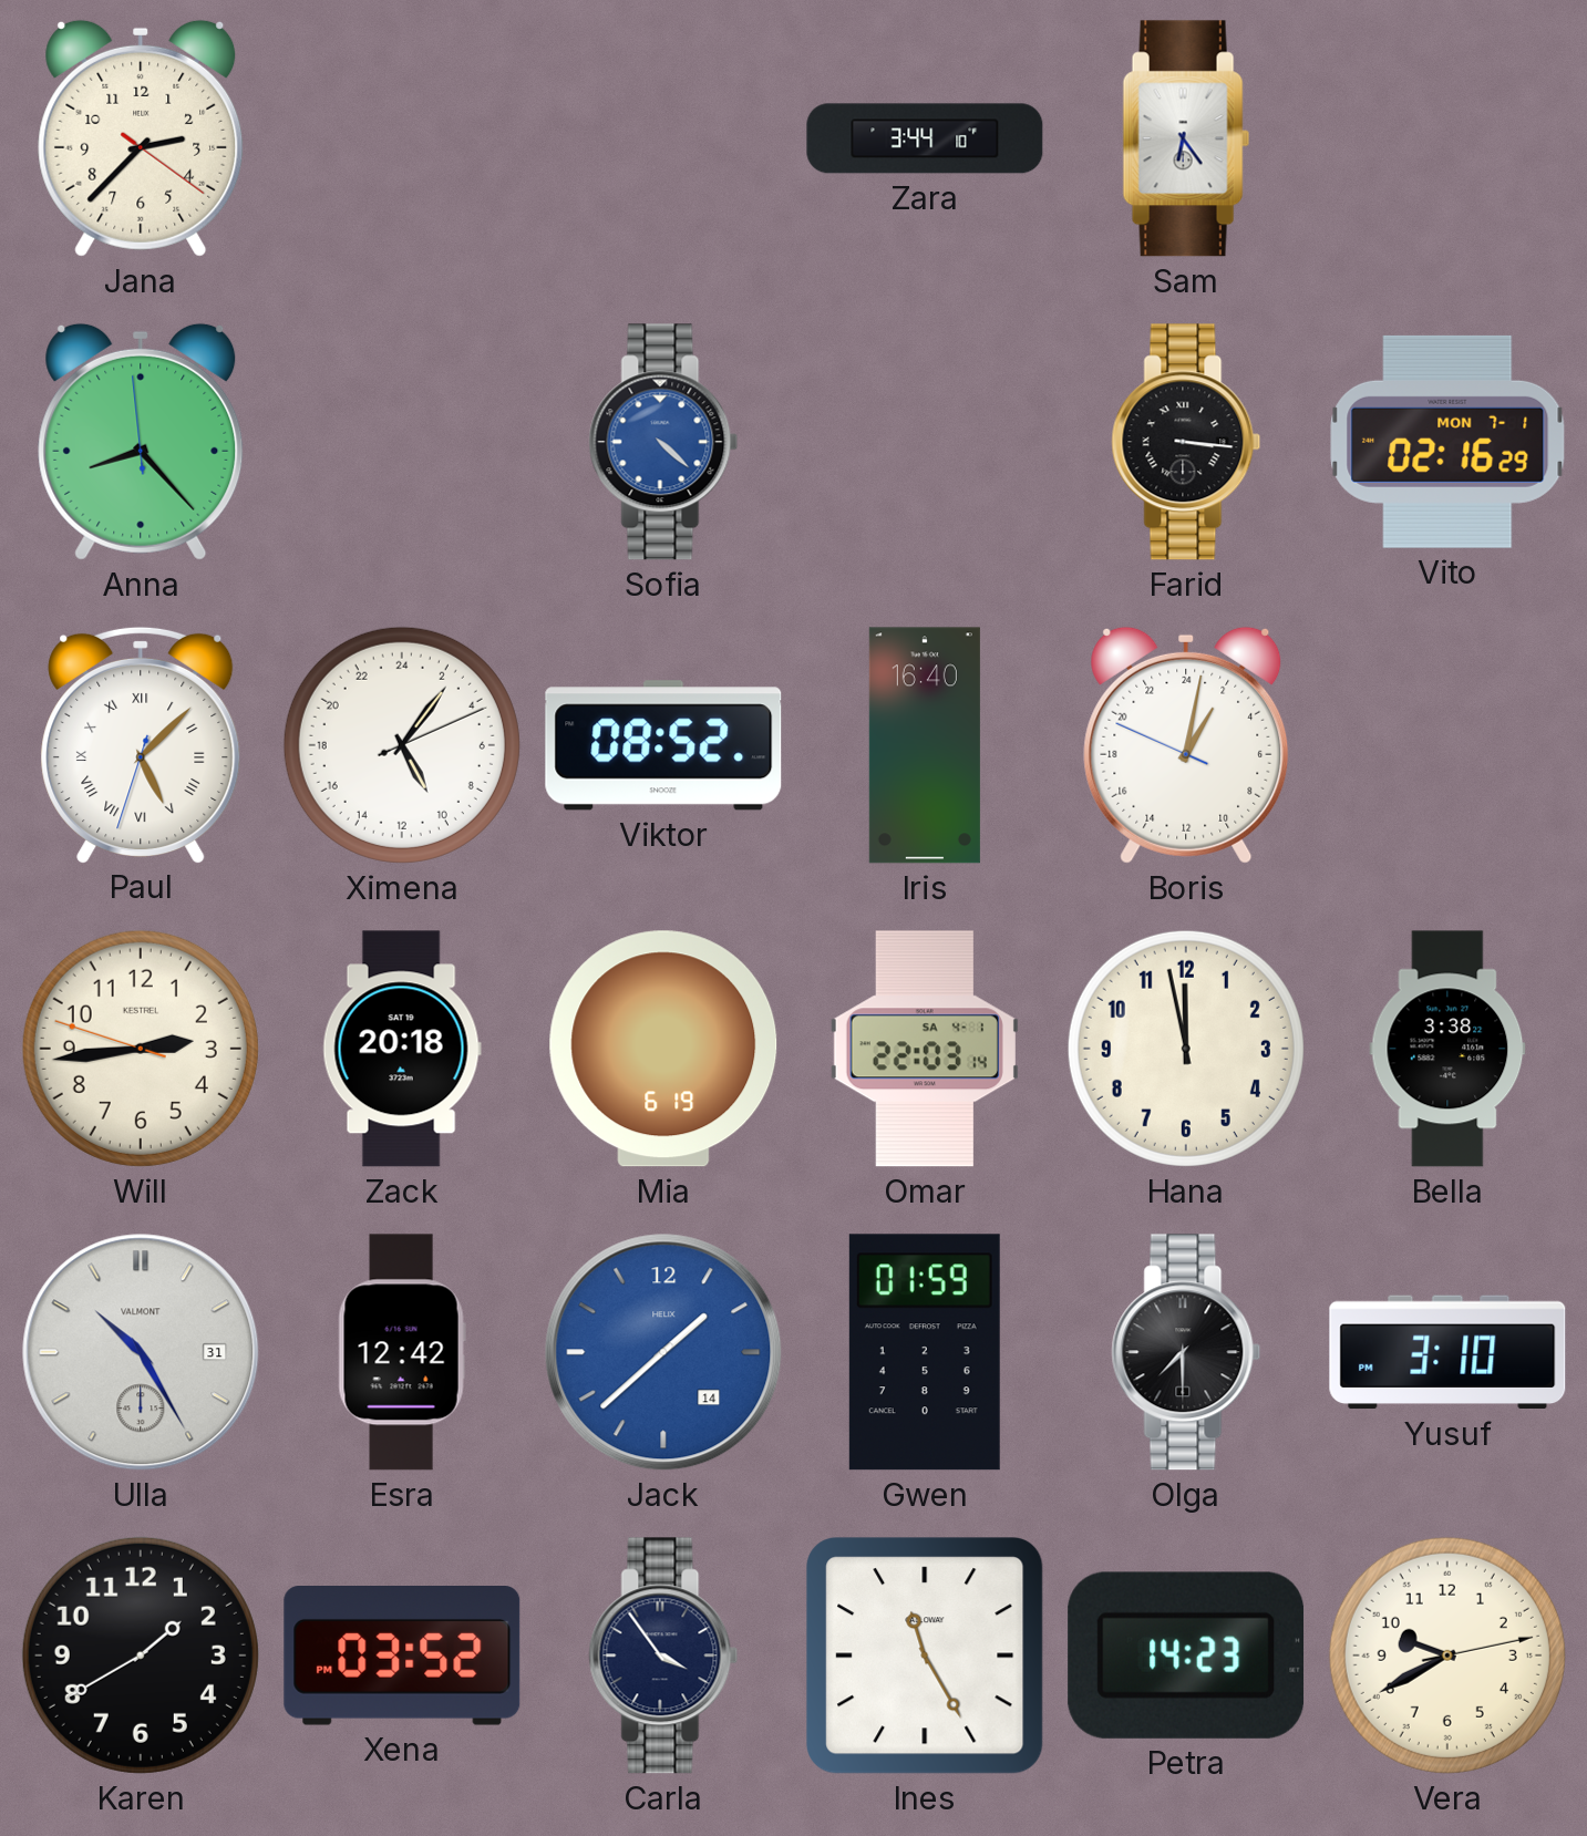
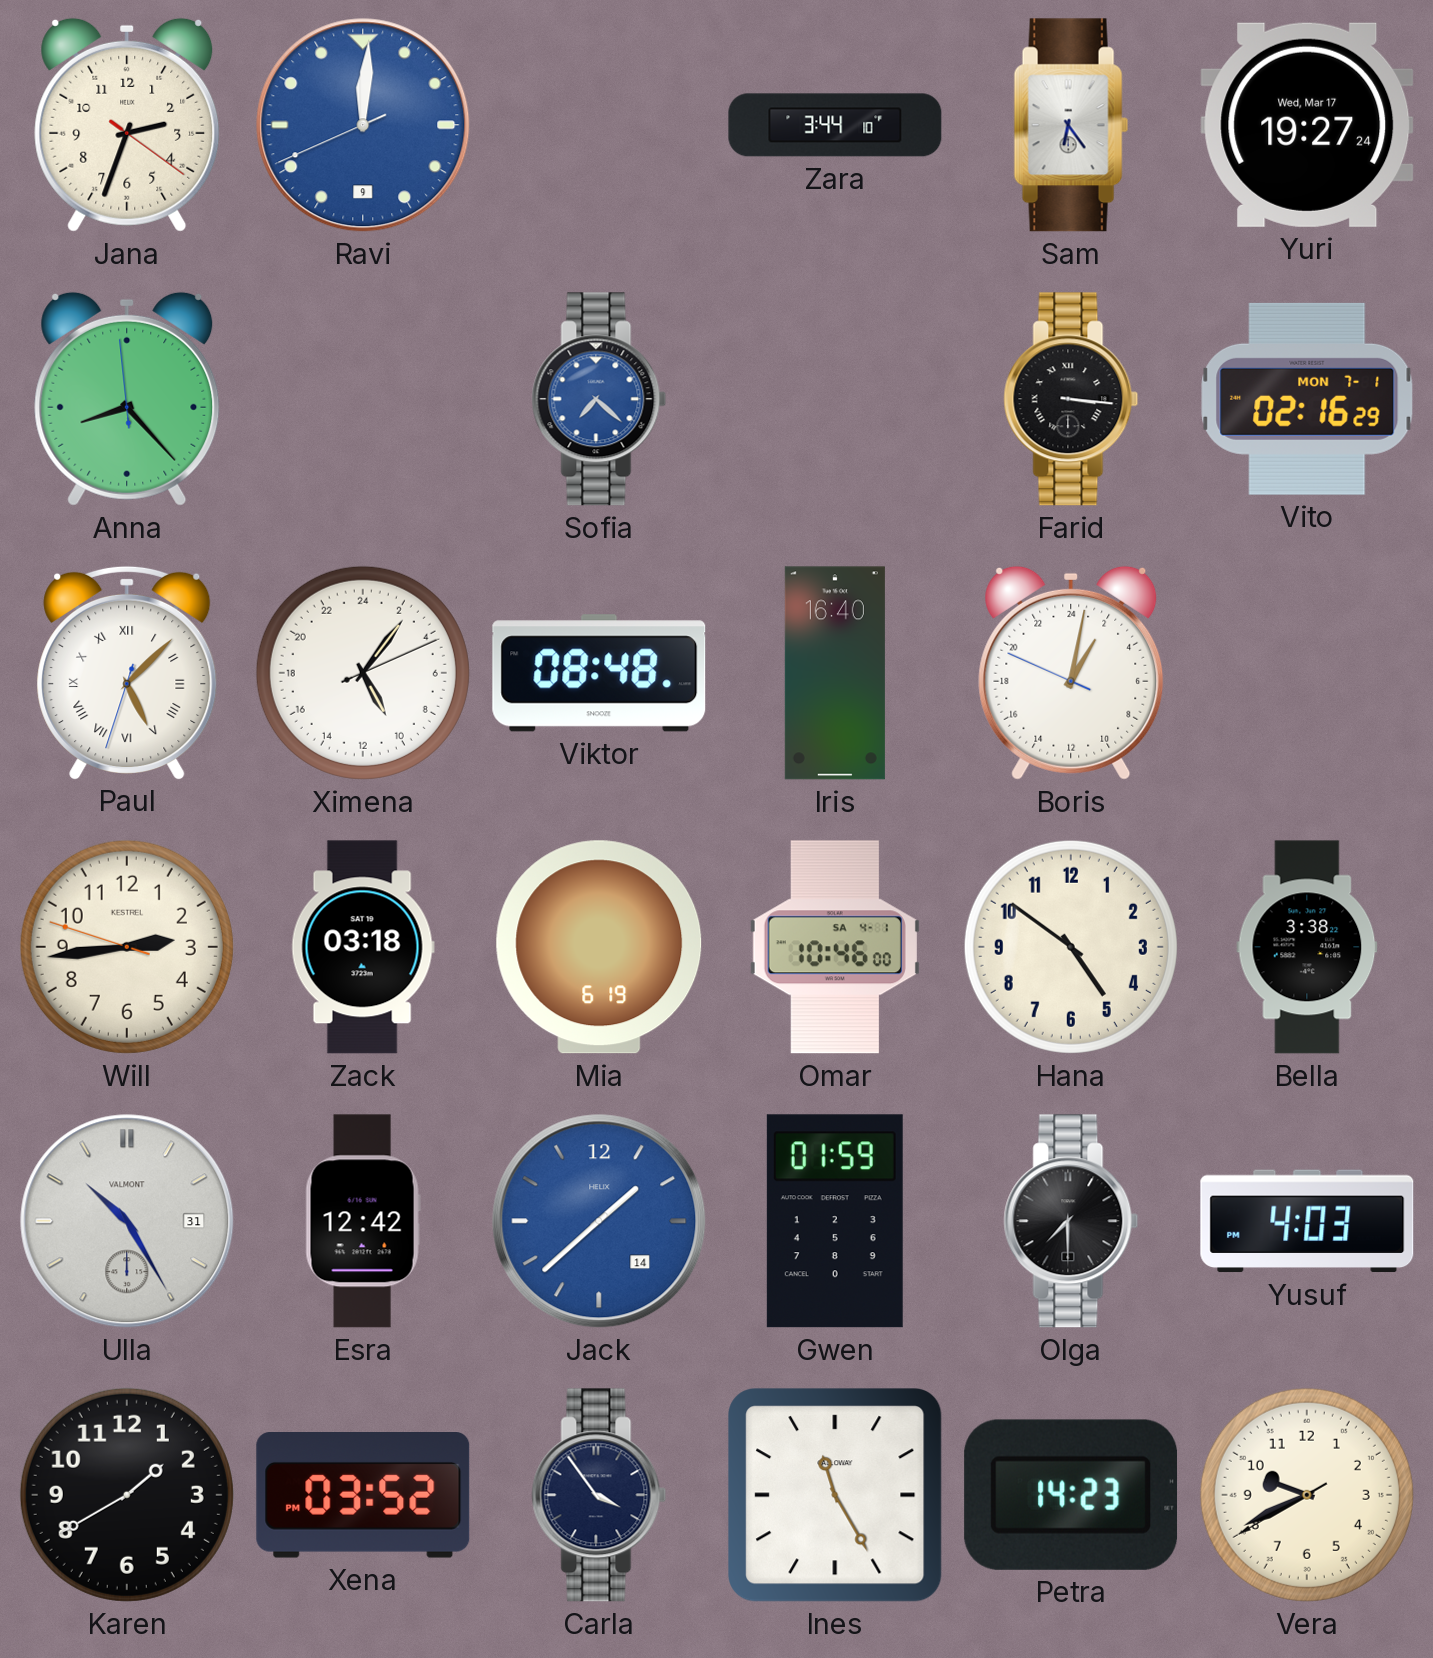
Jana: 2:37 -> 2:33 (127, 125)
Ravi: none -> 12:00 (363, 125)
Yuri: none -> 19:27 (1307, 125)
Sofia: 4:22 -> 7:22 (599, 399)
Viktor: 08:52 -> 08:48 (599, 673)
Zack: 20:18 -> 03:18 (363, 947)
Omar: 22:03 -> 10:46 (835, 947)
Hana: 11:58 -> 4:51 (1071, 947)
Yusuf: 3:10 -> 4:03 (1307, 1221)
Vera: 9:40:13 -> 9:40:40 (1307, 1495)
